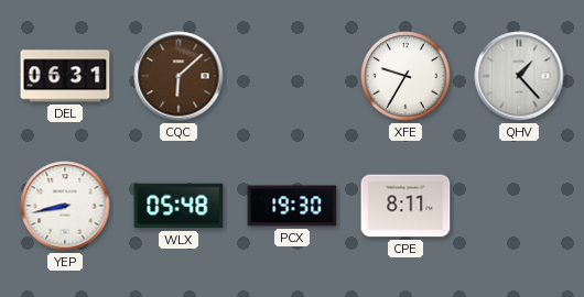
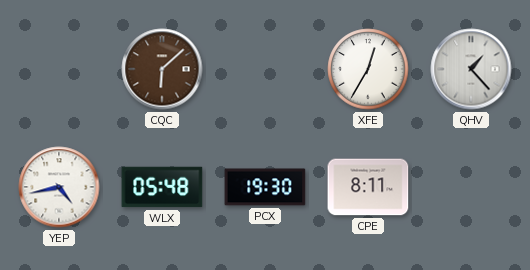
DEL: 06:31 -> none (65, 76)
XFE: 9:35 -> 12:35 (368, 69)
YEP: 8:43 -> 4:43 (59, 187)
